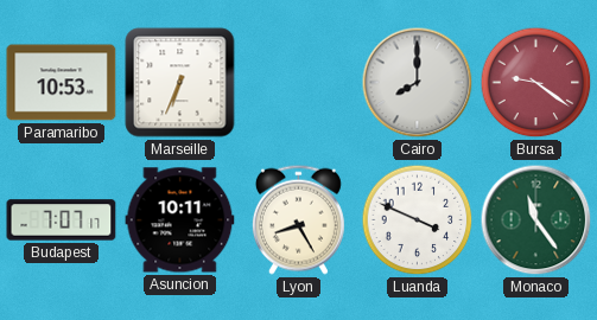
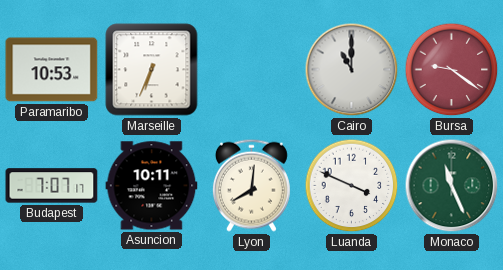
Cairo: 8:00 -> 11:00 (352, 70)
Lyon: 8:25 -> 8:01 (251, 185)
Monaco: 11:24 -> 11:26 (452, 186)
